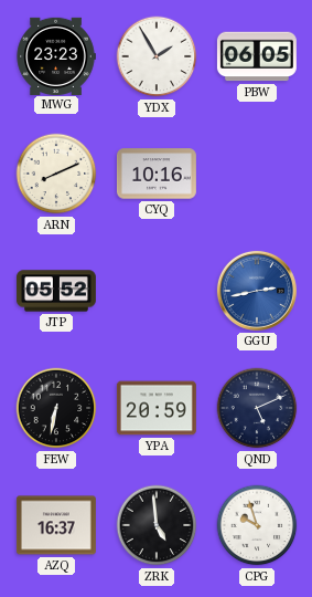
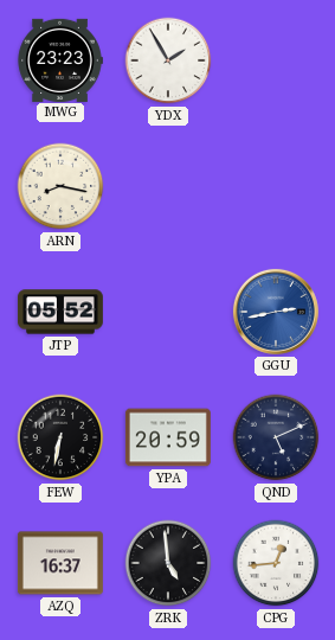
PBW: 06:05 -> none (257, 56)
ARN: 8:11 -> 8:17 (60, 186)
CYQ: 10:16 -> none (157, 174)
CPG: 9:57 -> 12:44 (276, 563)
